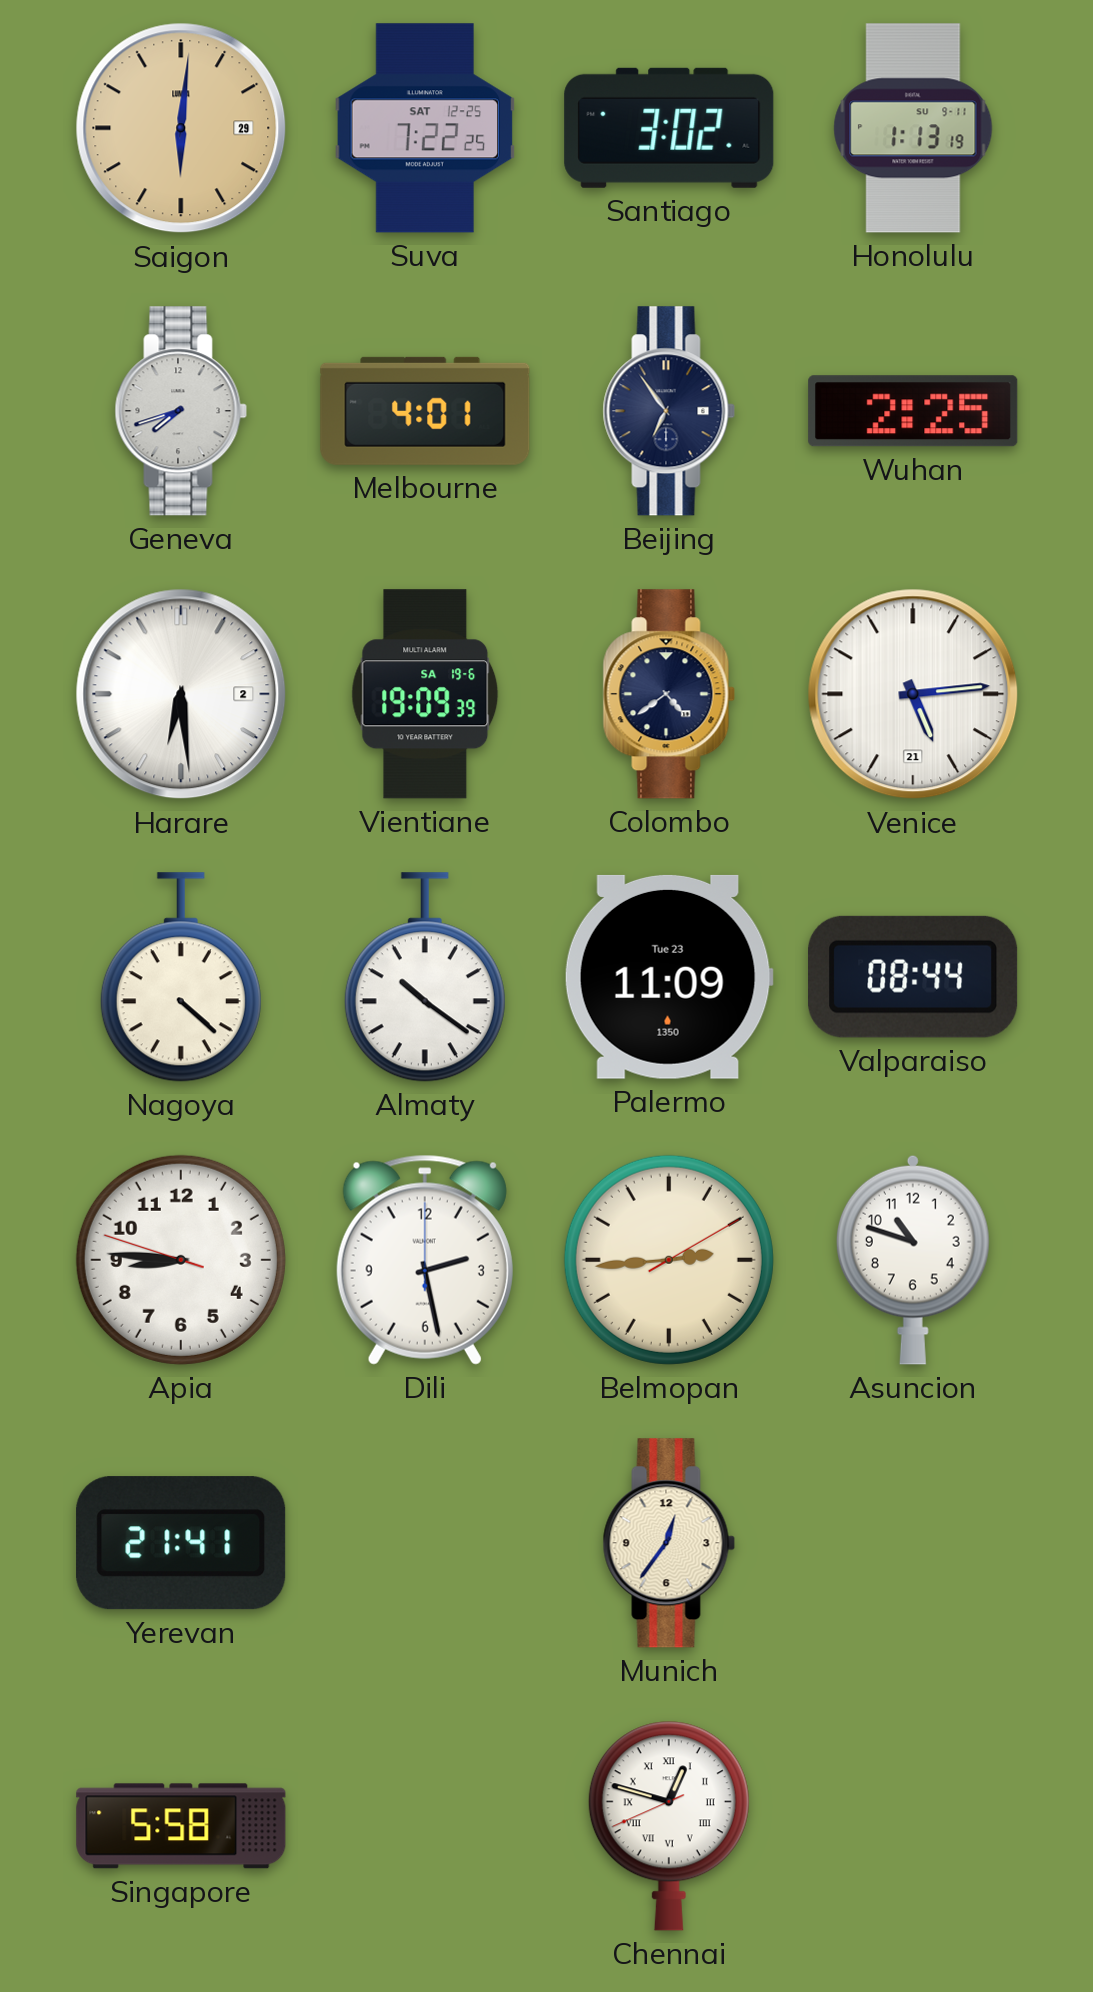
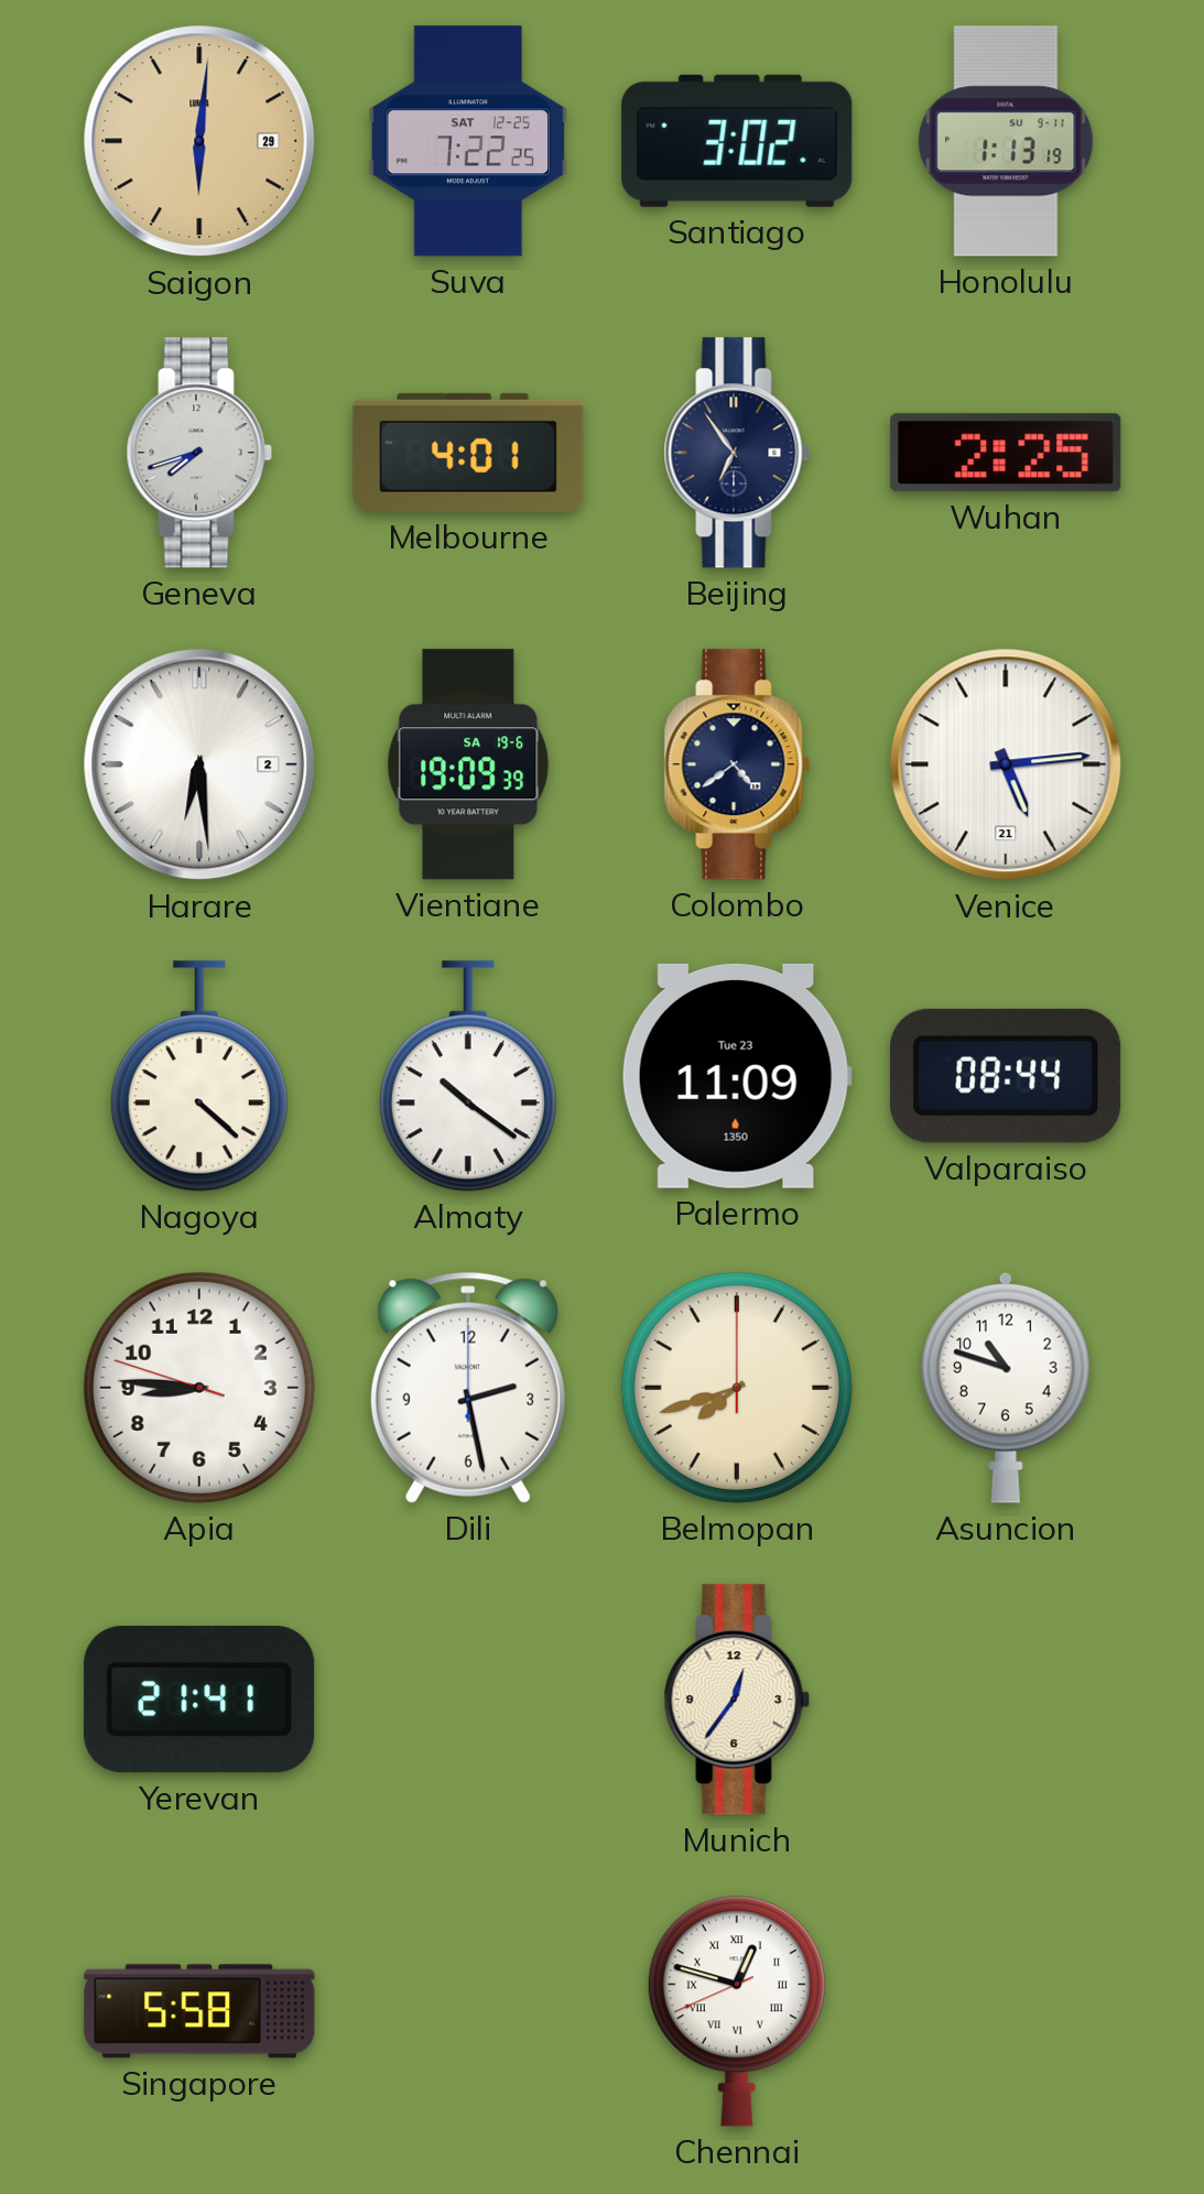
Belmopan: 2:44 -> 7:42 (737, 1388)
